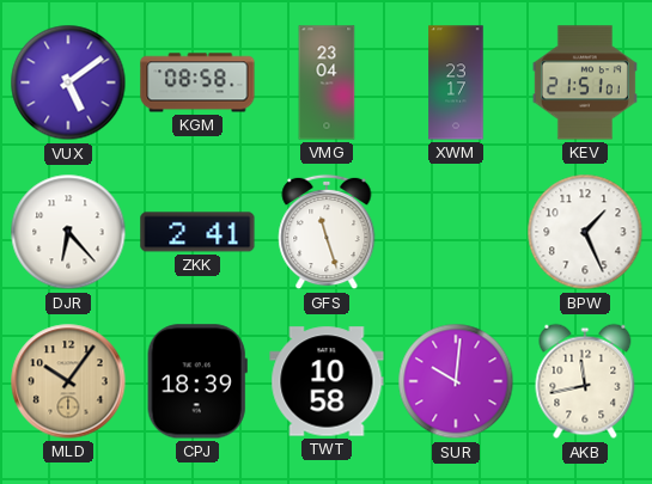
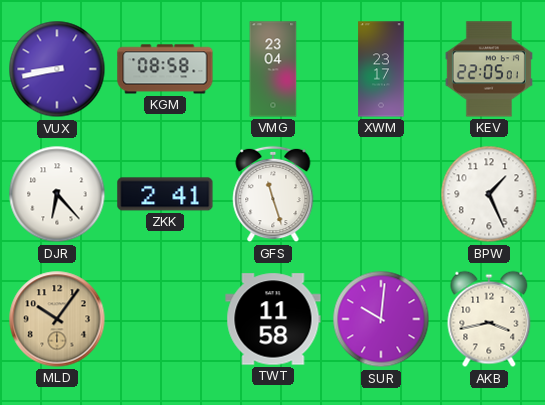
VUX: 5:09 -> 8:43 (57, 69)
KEV: 21:51 -> 22:05 (489, 69)
CPJ: 18:39 -> none (197, 381)
TWT: 10:58 -> 11:58 (273, 319)
AKB: 11:43 -> 3:43 (489, 319)
